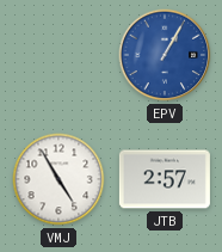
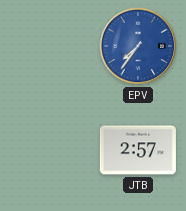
EPV: 1:05 -> 7:36 (138, 46)
VMJ: 4:55 -> none (58, 179)
